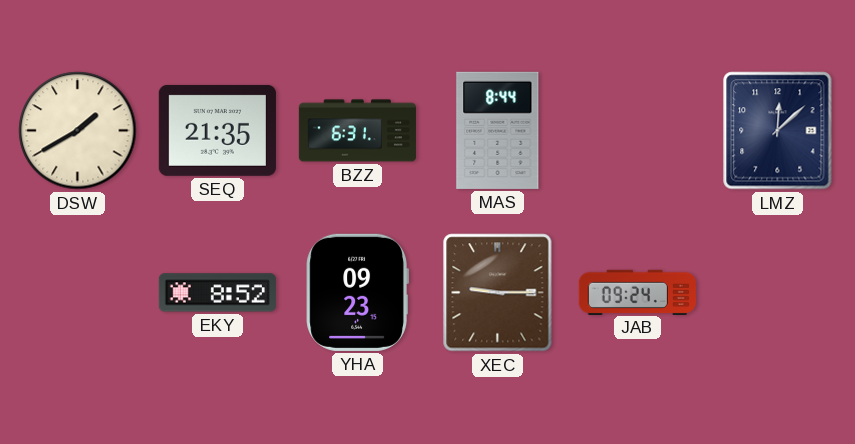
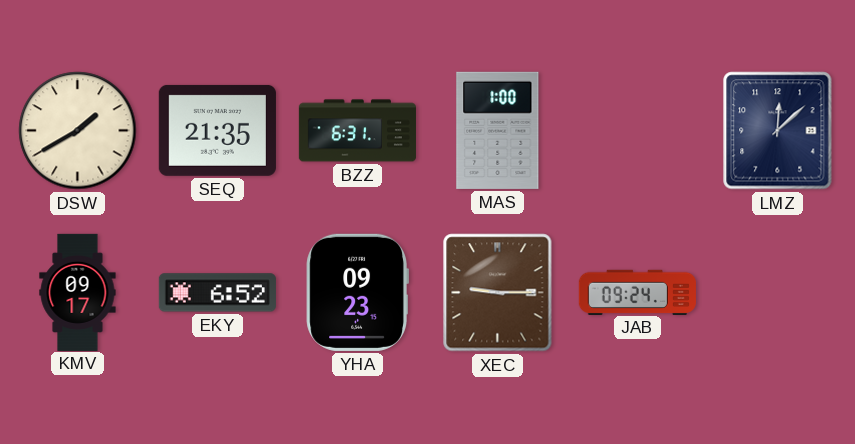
MAS: 8:44 -> 1:00 (498, 130)
KMV: none -> 09:17 (78, 292)
EKY: 8:52 -> 6:52 (217, 293)
